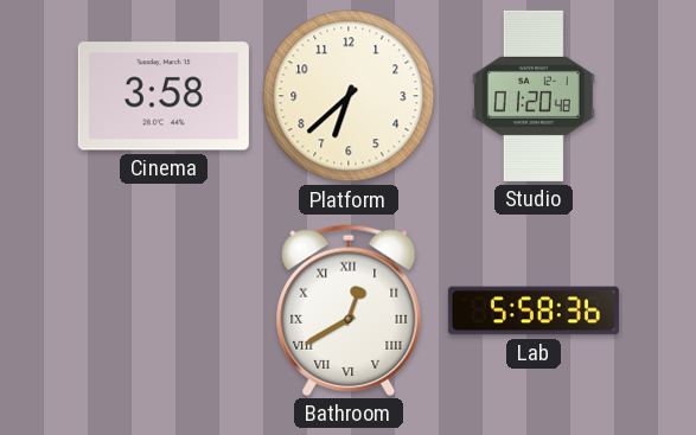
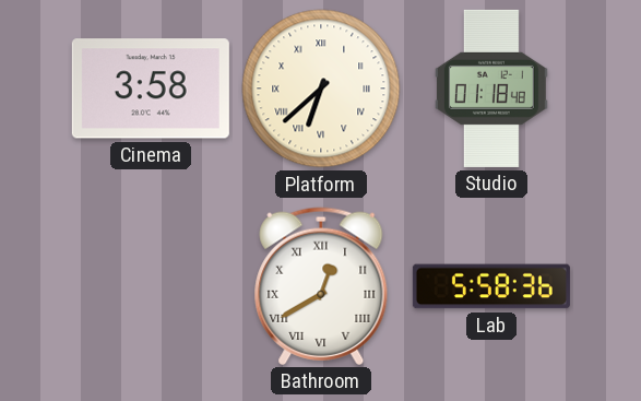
Platform numerals: Arabic -> Roman (321, 89)
Studio: 01:20 -> 01:18 (491, 89)
